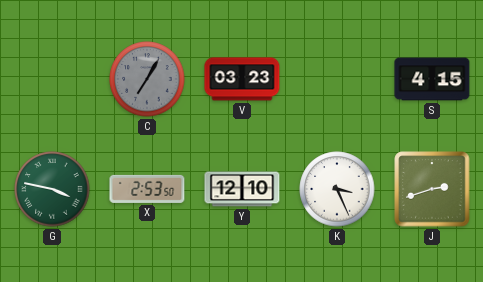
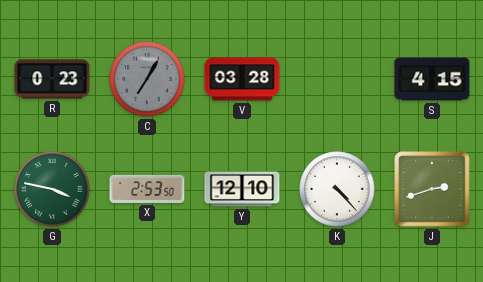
R: none -> 0:23 (52, 79)
V: 03:23 -> 03:28 (242, 79)
K: 3:26 -> 4:23 (337, 189)
